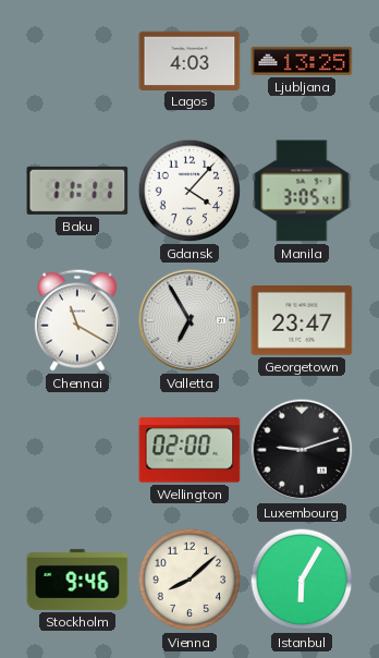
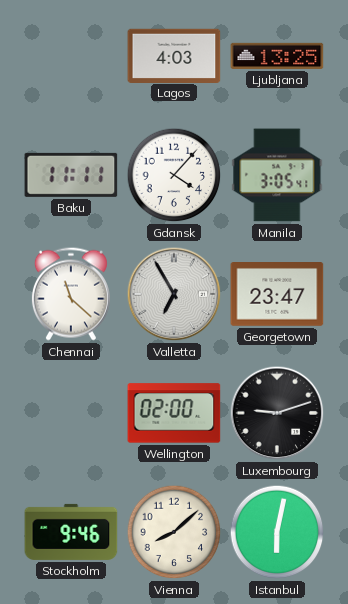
Chennai: 11:20 -> 11:22 (71, 294)
Istanbul: 6:05 -> 6:02 (277, 532)
